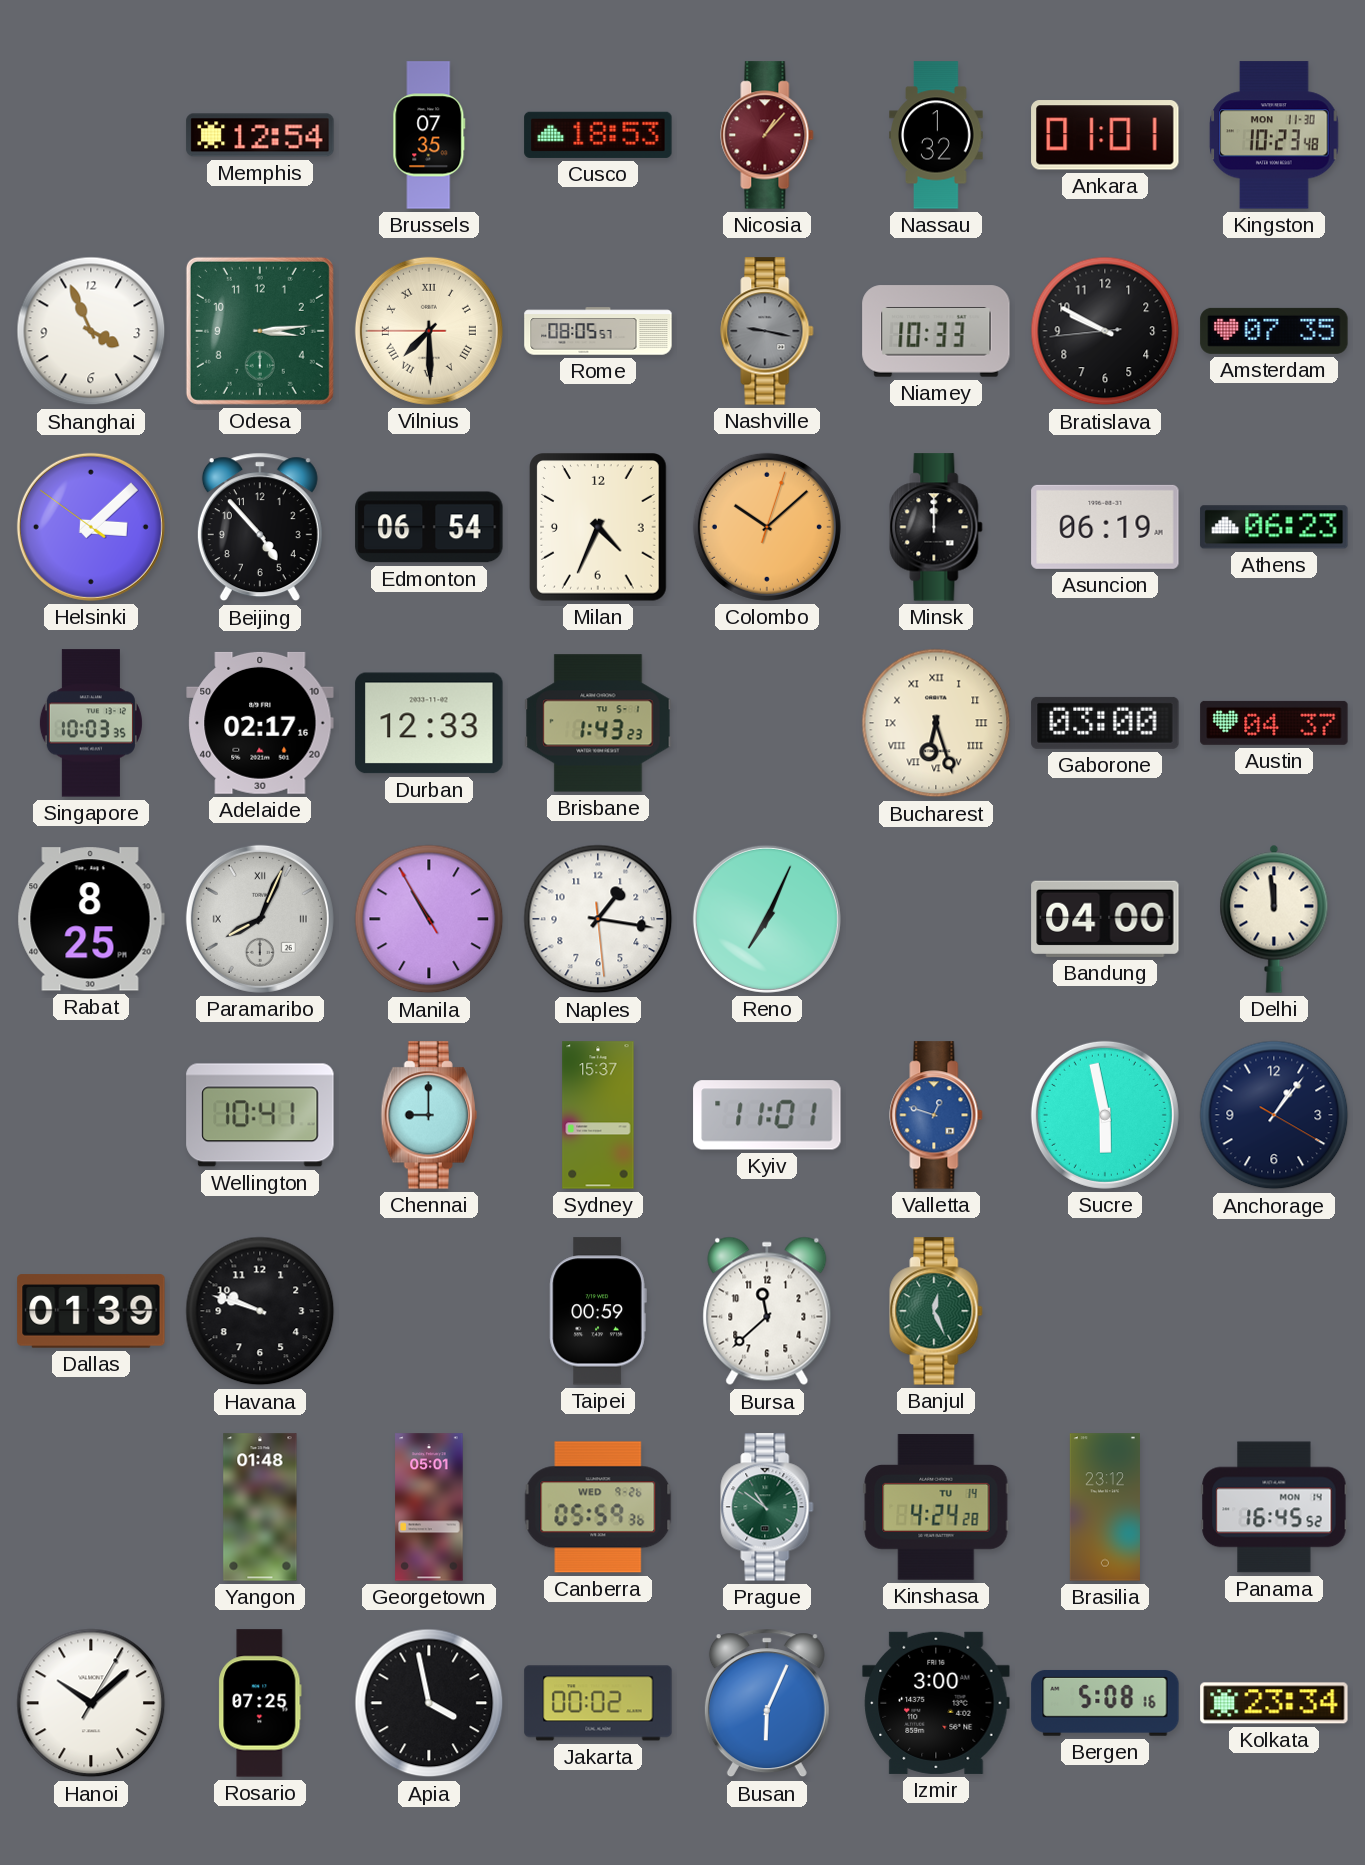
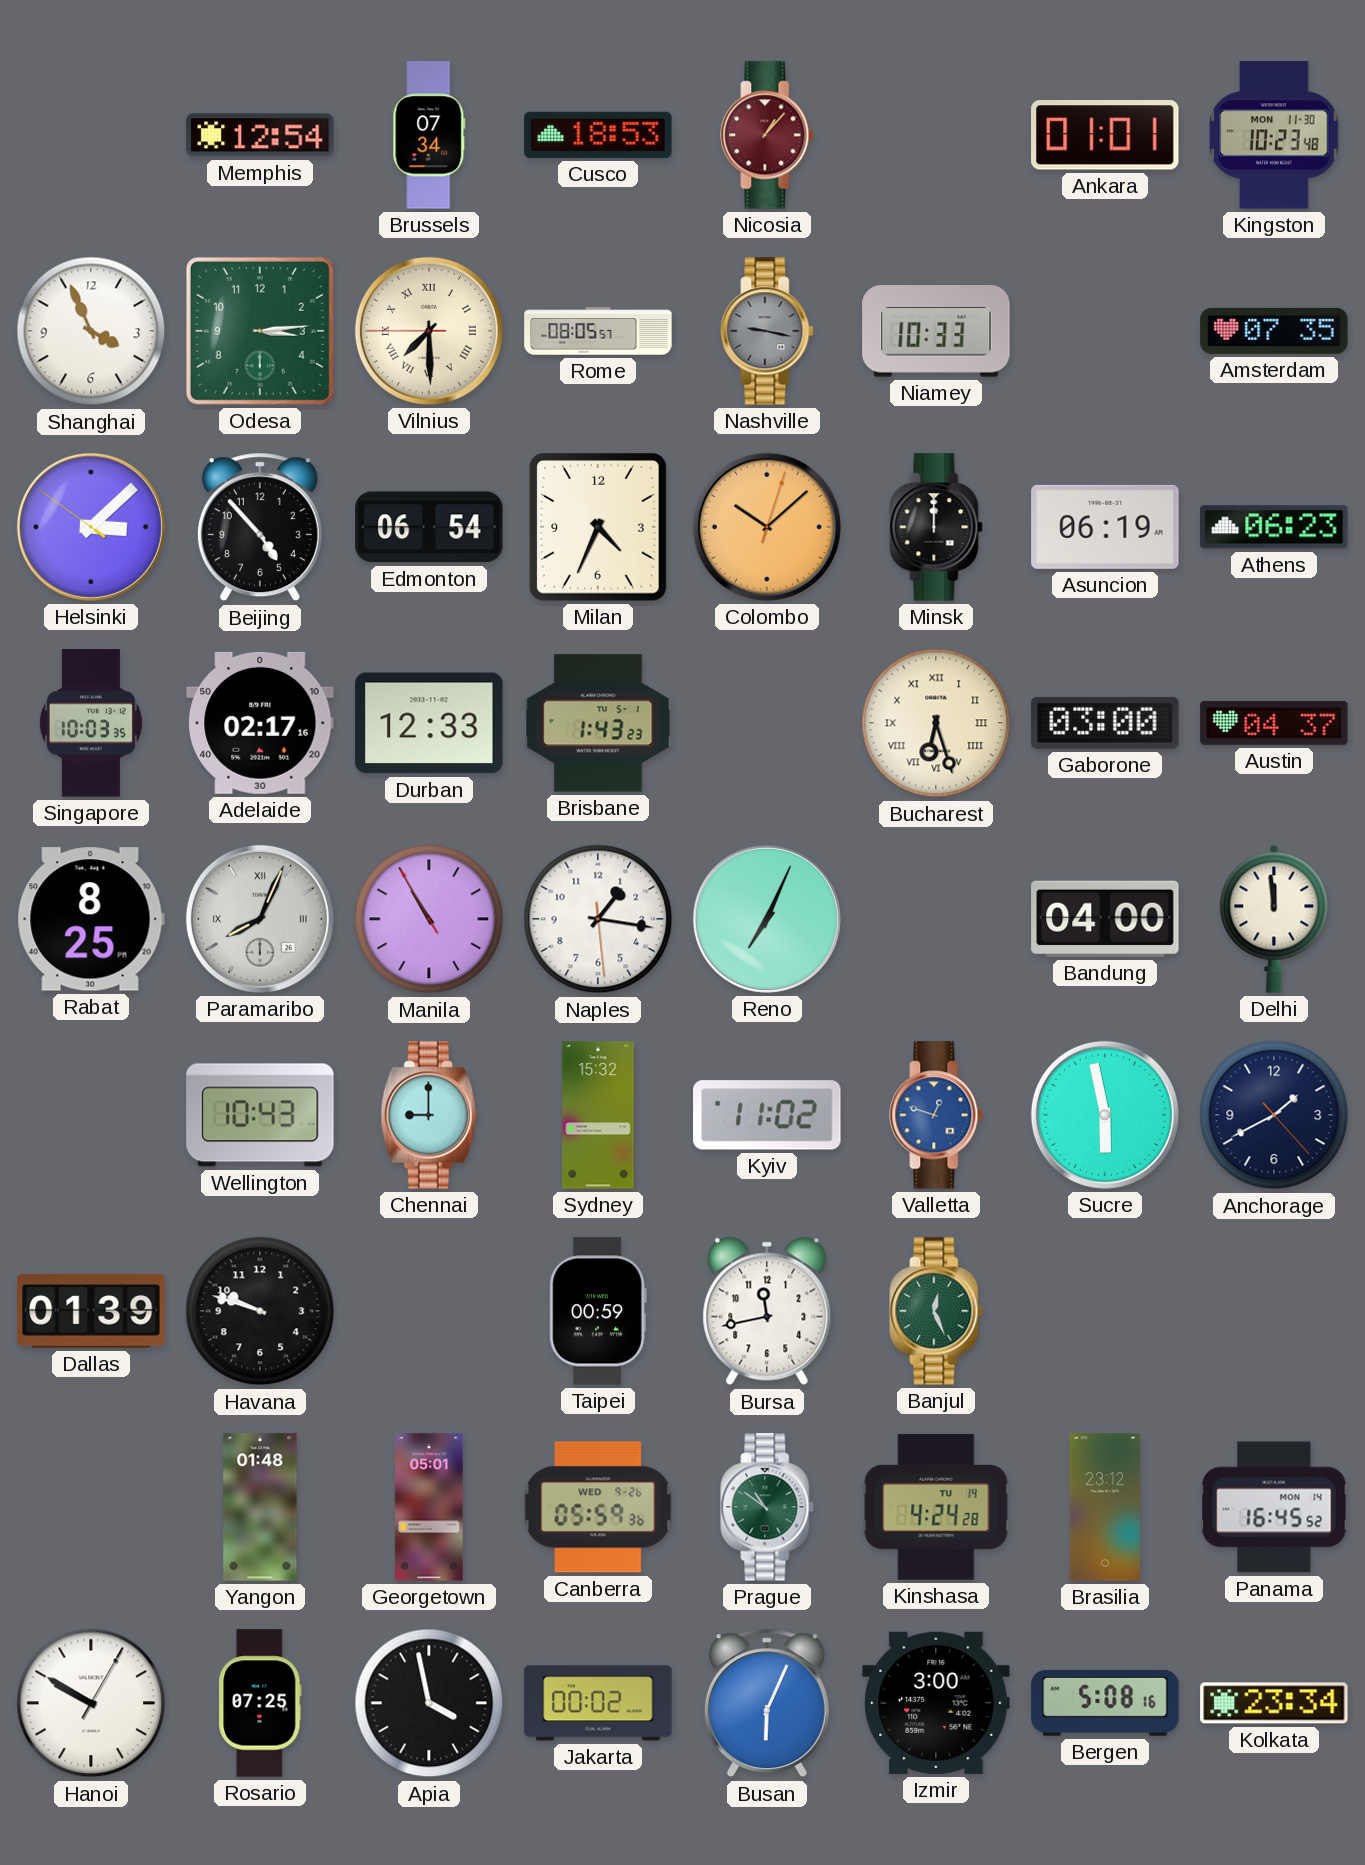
Brussels: 07:35 -> 07:34 (429, 135)
Nassau: 1:32 -> none (936, 135)
Bratislava: 9:49 -> none (1105, 331)
Wellington: 10:41 -> 10:43 (260, 1115)
Sydney: 15:37 -> 15:32 (598, 1115)
Kyiv: 11:01 -> 11:02 (767, 1115)
Anchorage: 1:06 -> 1:40 (1274, 1115)
Bursa: 11:38 -> 11:43 (767, 1311)
Hanoi: 10:08 -> 9:50 (91, 1703)
